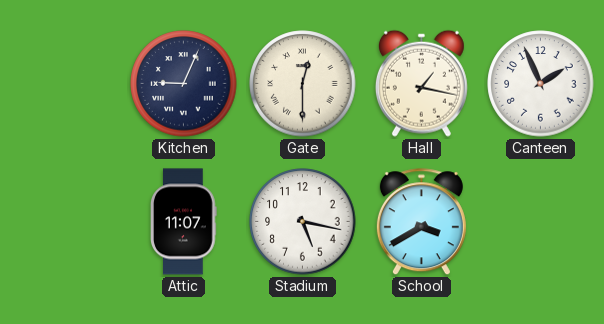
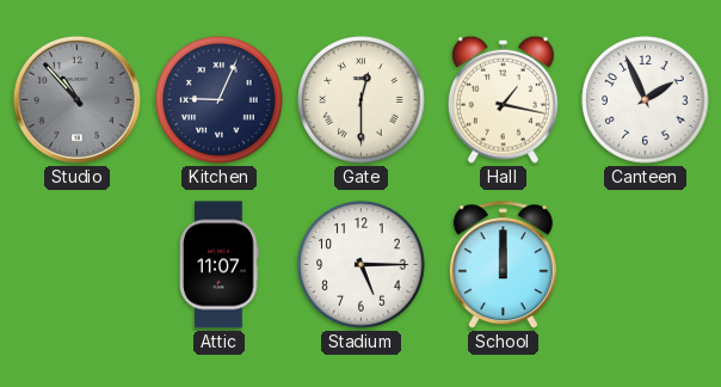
Studio: none -> 10:53 (76, 99)
Stadium: 5:17 -> 5:15 (362, 265)
School: 3:40 -> 12:00 (503, 265)
